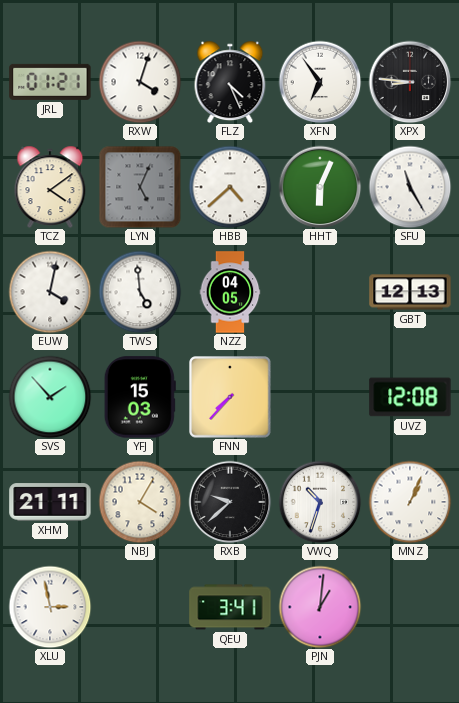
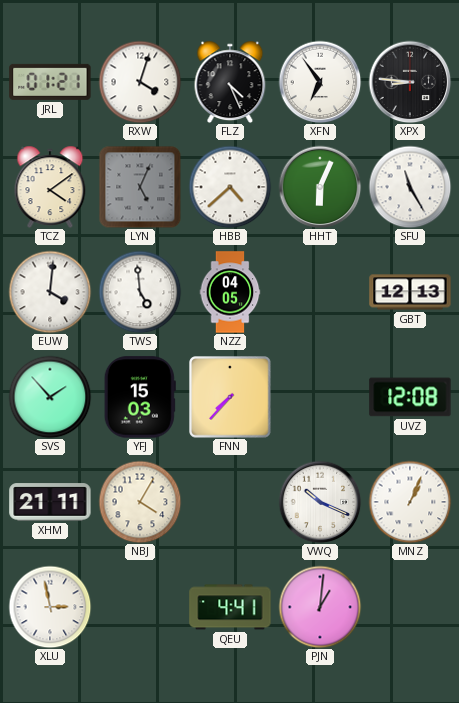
EUW: 4:02 -> 4:01 (50, 292)
RXB: 9:38 -> none (230, 502)
VWQ: 10:33 -> 10:19 (320, 502)
QEU: 3:41 -> 4:41 (230, 607)
